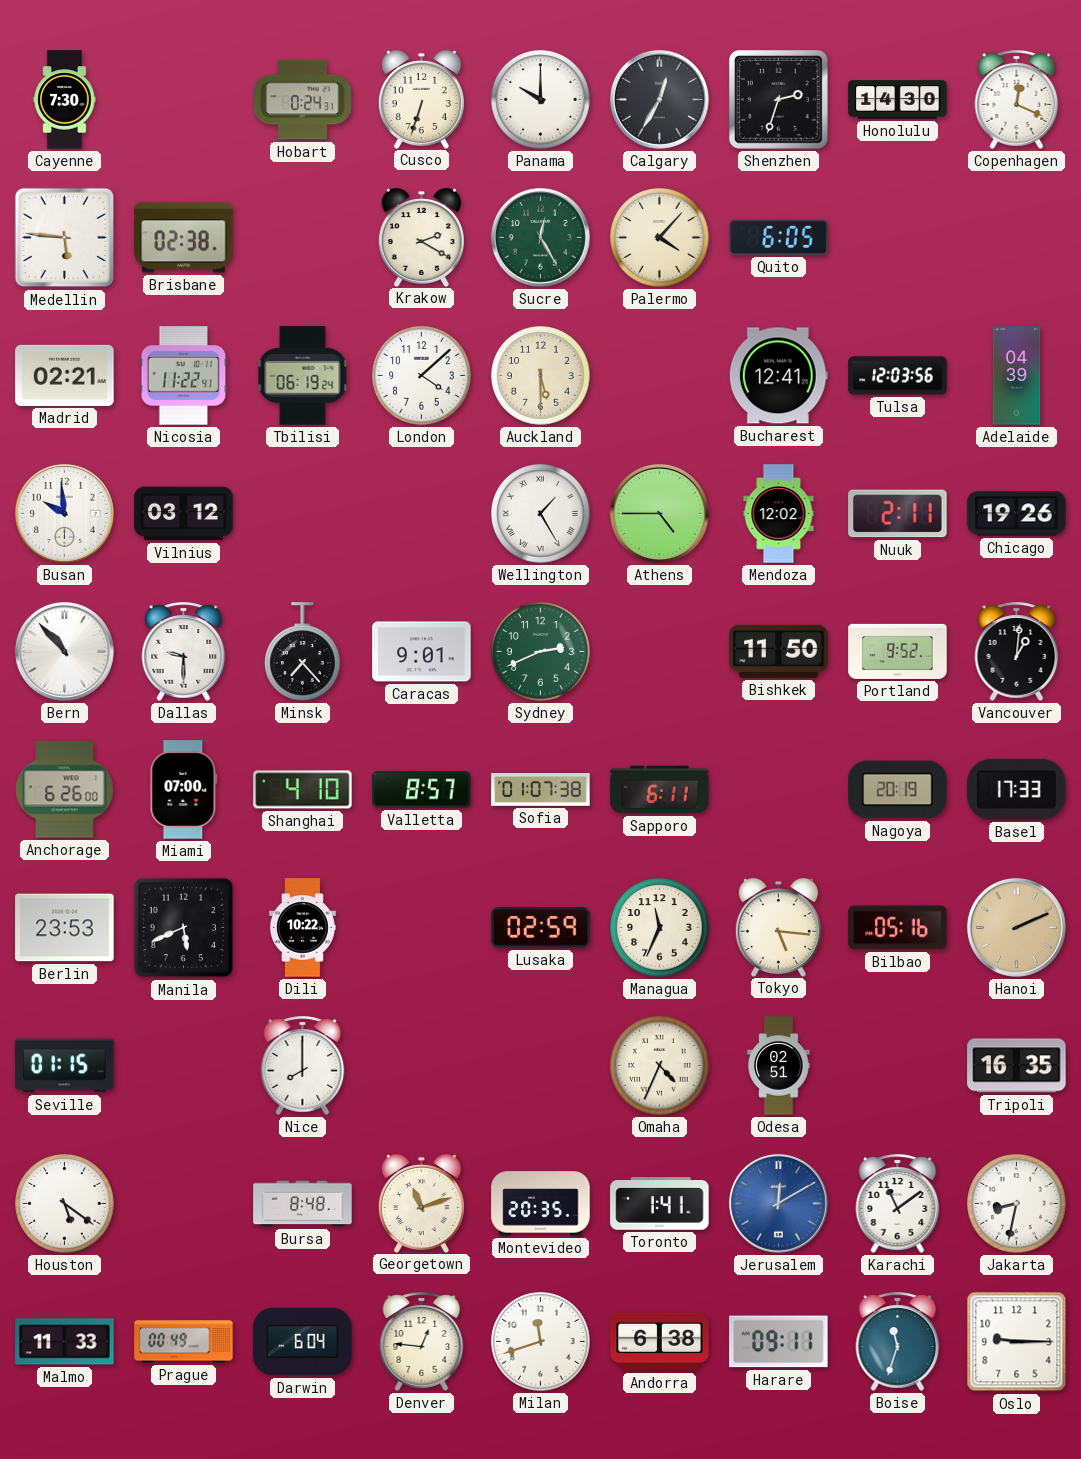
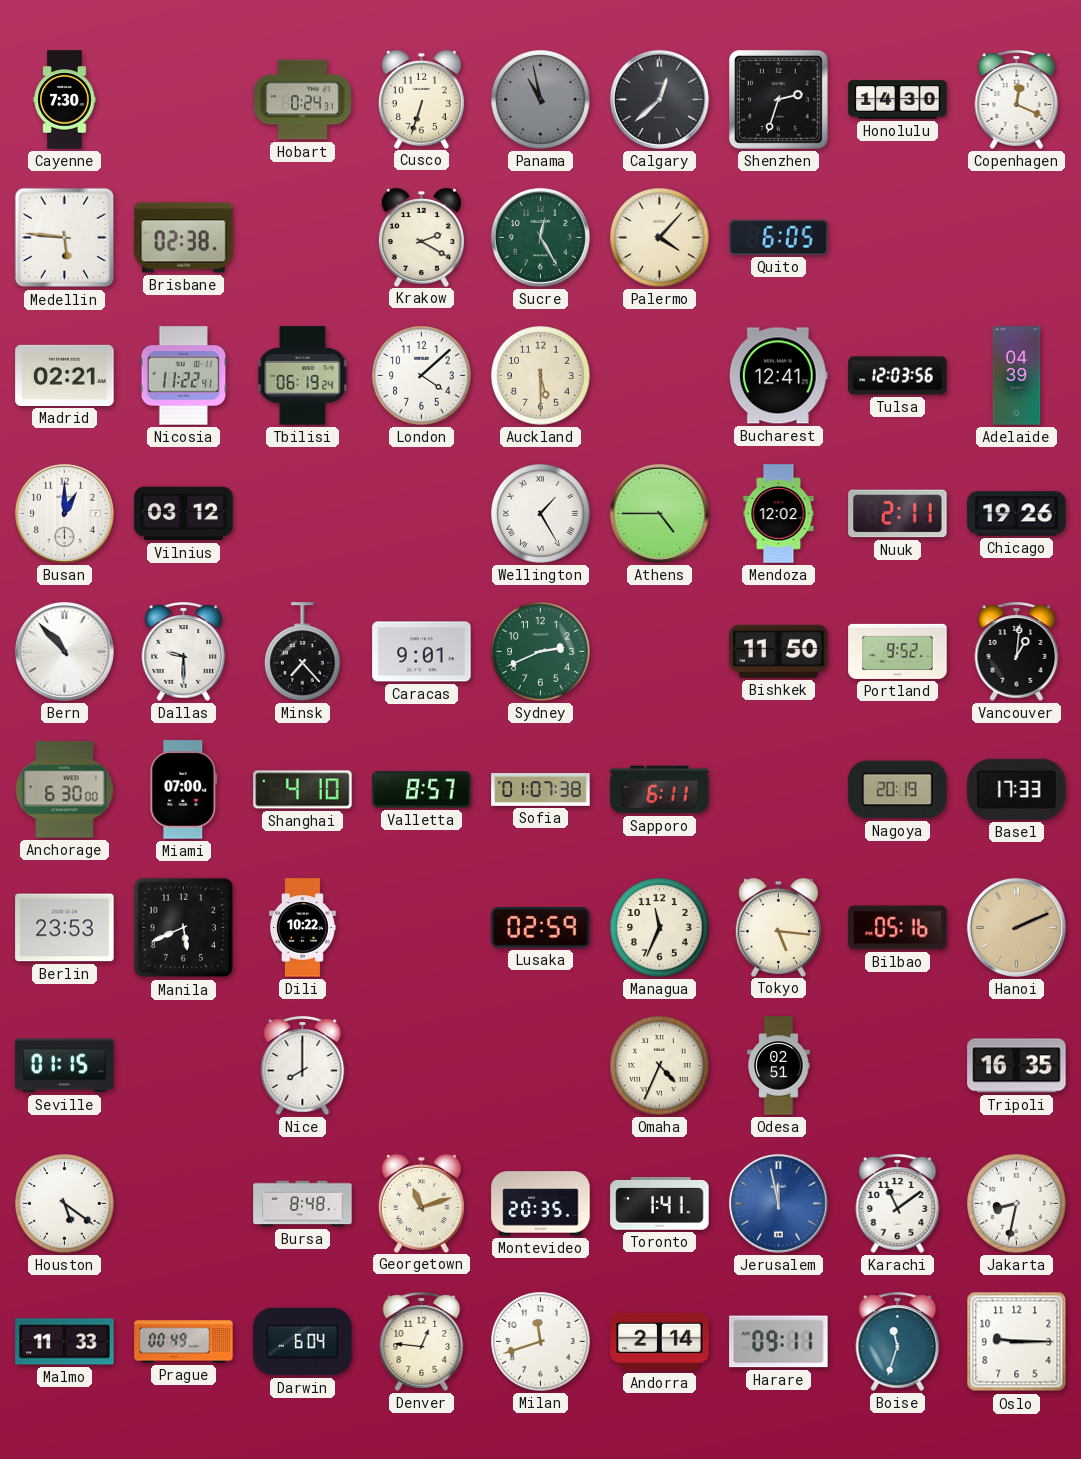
Panama: 10:00 -> 10:58 (541, 100)
Panama dial: white -> grey (541, 100)
Calgary: 12:35 -> 12:38 (659, 99)
Busan: 9:59 -> 1:00 (64, 513)
Anchorage: 6:26 -> 6:30 (65, 790)
Jerusalem: 12:10 -> 11:58 (778, 1203)
Andorra: 6:38 -> 2:14 (660, 1342)
